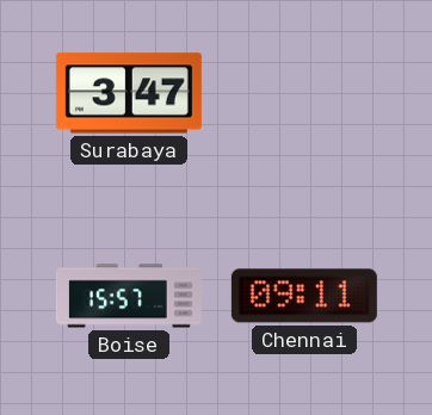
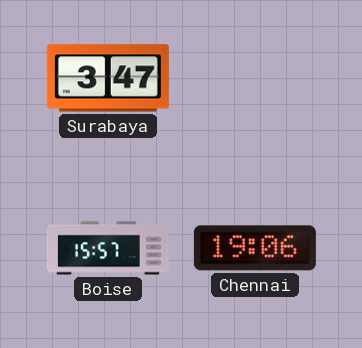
Chennai: 09:11 -> 19:06 (255, 248)
